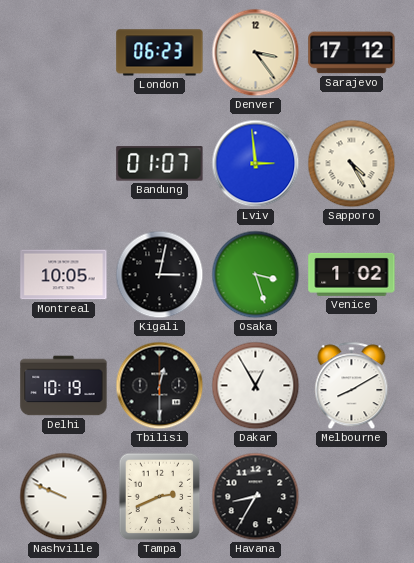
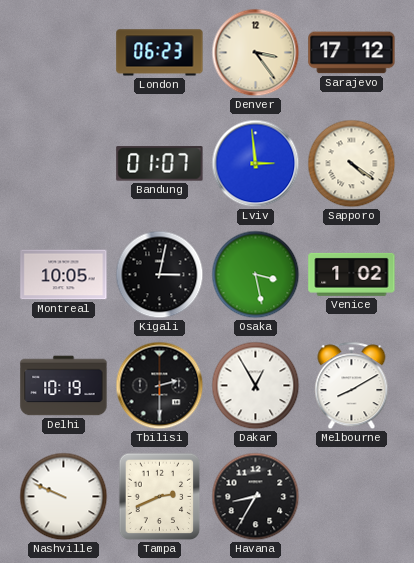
Sapporo: 4:25 -> 4:21 (352, 164)
Osaka: 3:27 -> 3:28 (256, 275)
Tbilisi: 12:30 -> 2:30 (160, 386)
